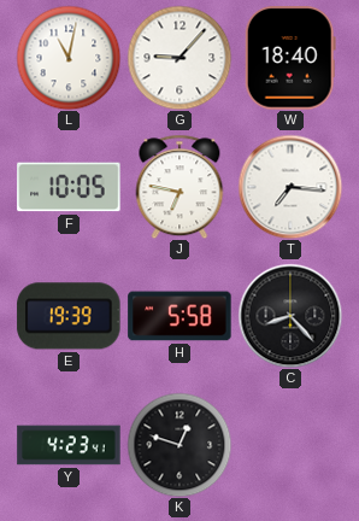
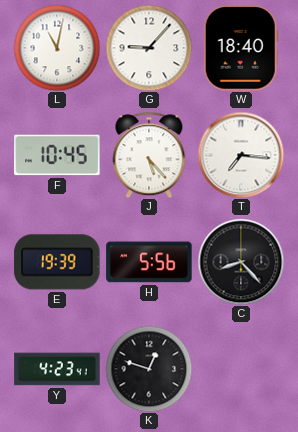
F: 10:05 -> 10:45 (57, 155)
J: 6:47 -> 5:23 (149, 155)
H: 5:58 -> 5:56 (149, 262)
